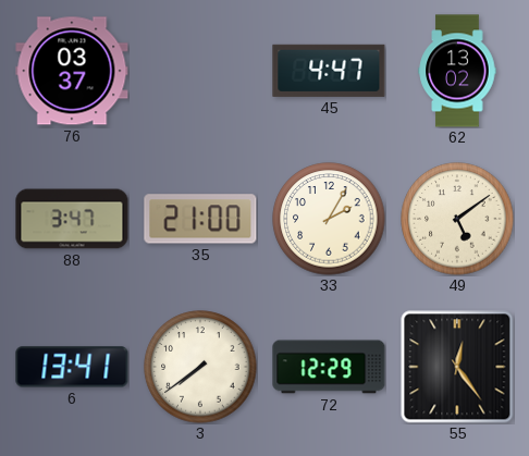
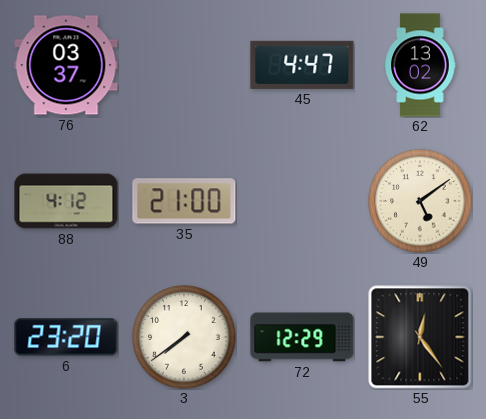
88: 3:47 -> 4:12 (66, 201)
33: 2:05 -> none (329, 219)
6: 13:41 -> 23:20 (66, 337)
